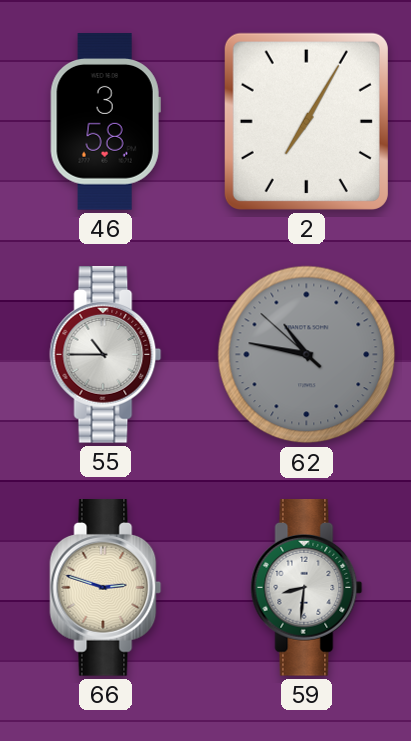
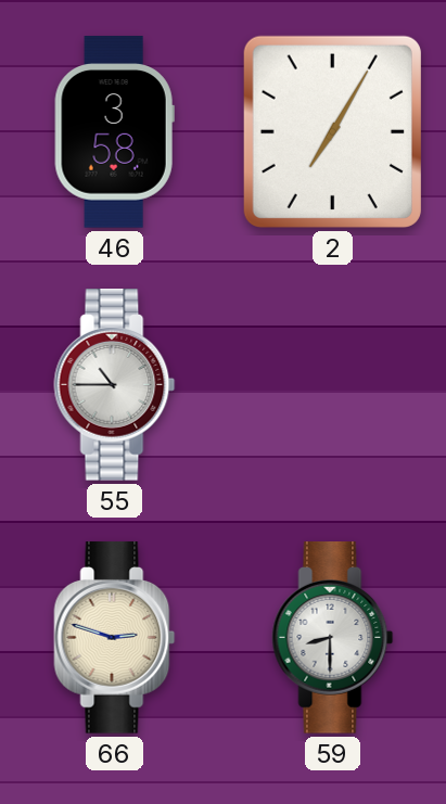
62: 10:46 -> none (307, 355)
59: 8:31 -> 8:30 (333, 638)
